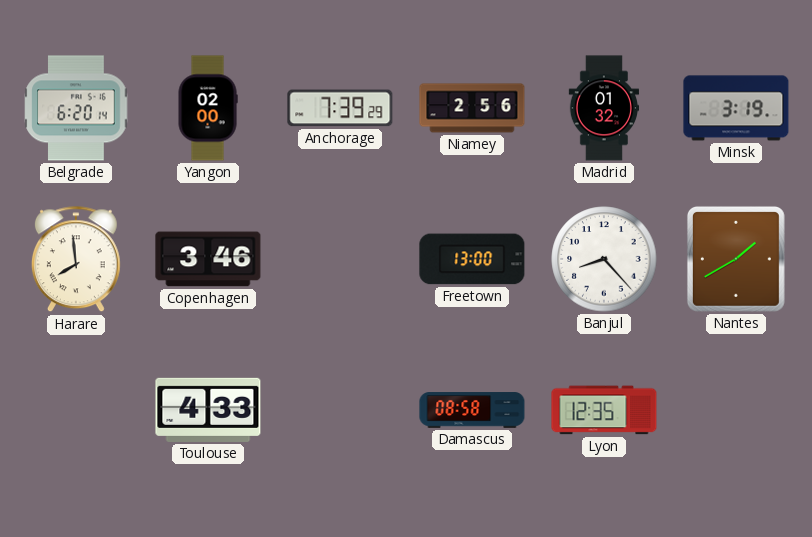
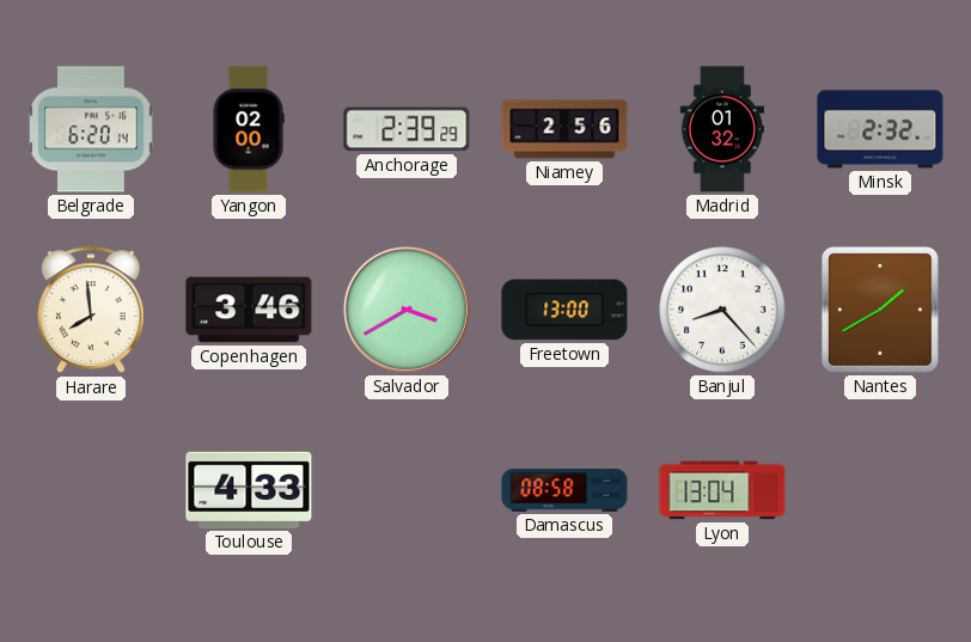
Anchorage: 7:39 -> 2:39 (407, 129)
Minsk: 3:19 -> 2:32 (880, 129)
Salvador: none -> 3:40 (407, 310)
Lyon: 12:35 -> 13:04 (722, 490)
